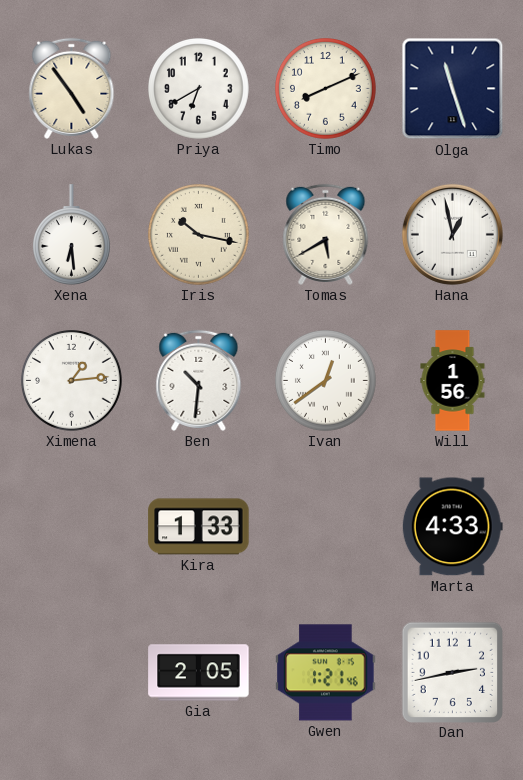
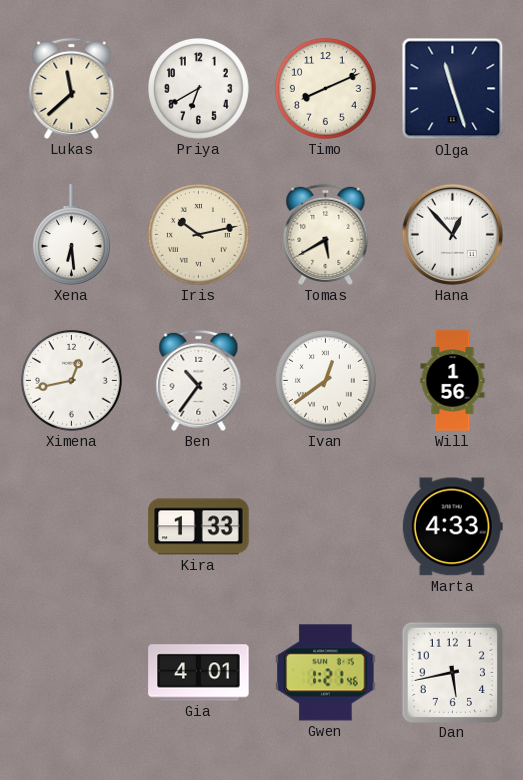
Lukas: 4:54 -> 11:38 (72, 88)
Iris: 10:17 -> 10:13 (199, 235)
Hana: 12:58 -> 12:53 (452, 234)
Ximena: 1:14 -> 12:43 (72, 381)
Ben: 10:31 -> 10:36 (199, 380)
Gia: 2:05 -> 4:01 (199, 673)
Dan: 2:43 -> 5:43 (452, 672)
